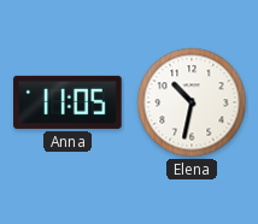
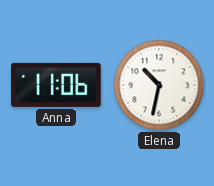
Anna: 11:05 -> 11:06 (56, 85)
